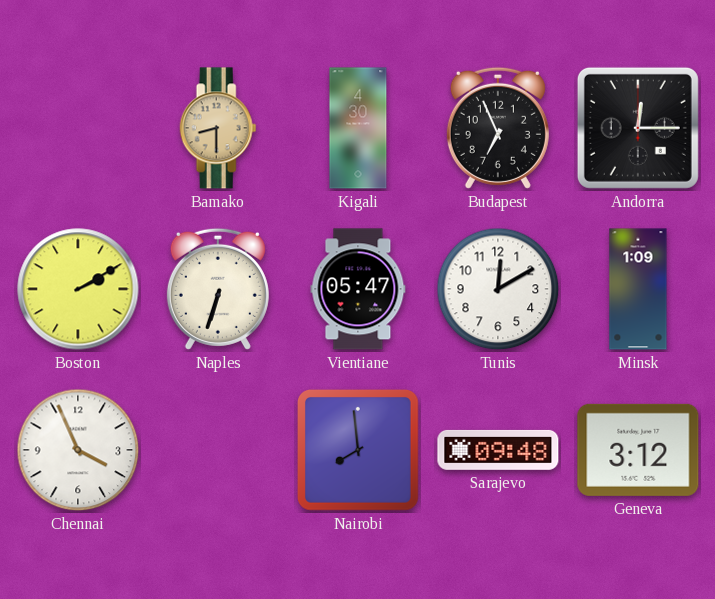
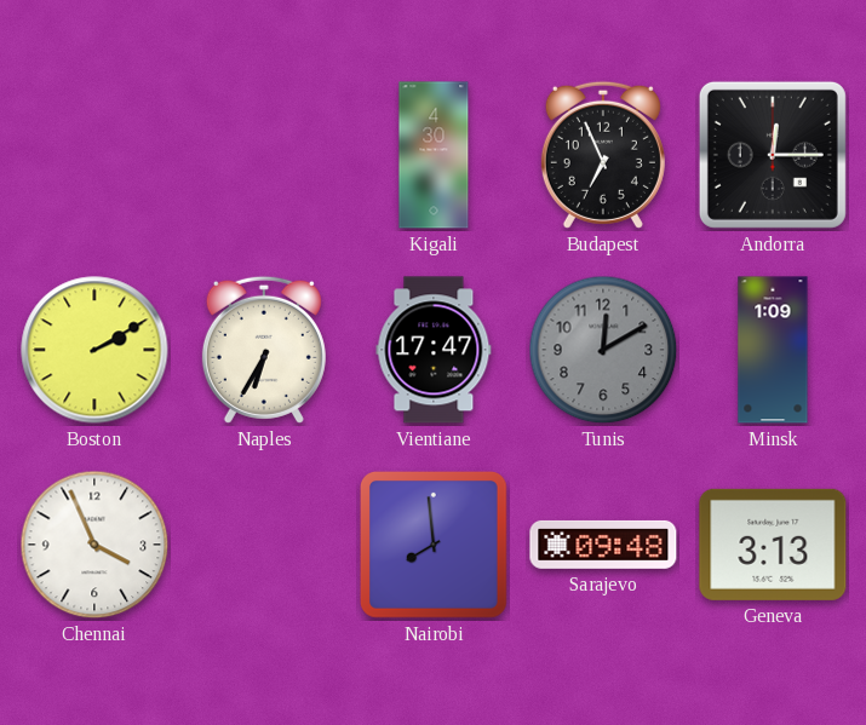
Bamako: 8:30 -> none (218, 128)
Naples: 6:33 -> 6:35 (264, 350)
Vientiane: 05:47 -> 17:47 (434, 350)
Tunis dial: white -> grey (603, 350)
Geneva: 3:12 -> 3:13 (773, 545)
